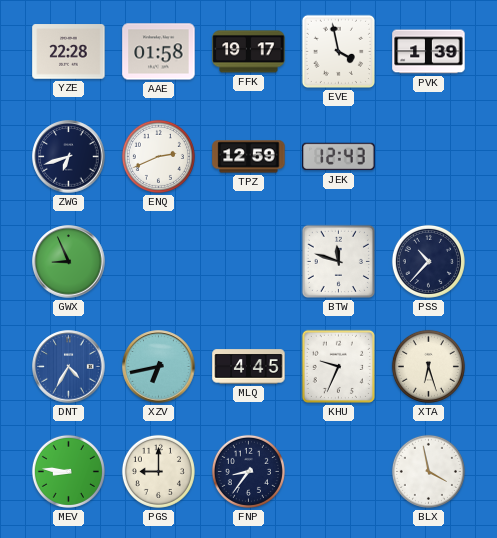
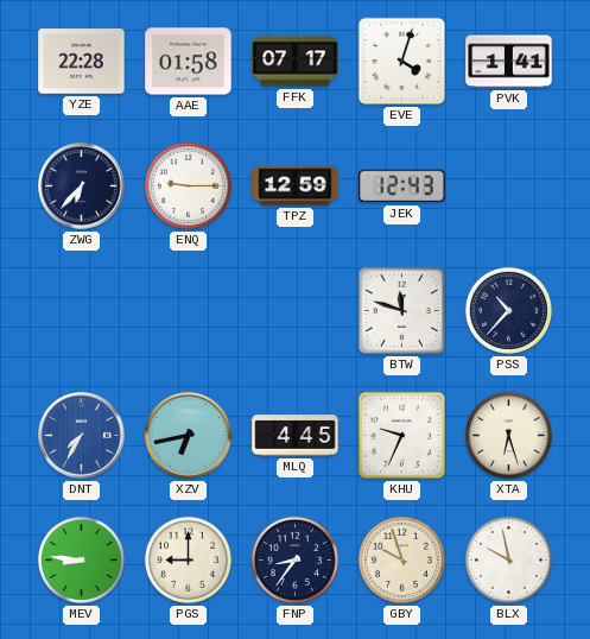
FFK: 19:17 -> 07:17 (296, 62)
EVE: 3:58 -> 4:03 (401, 61)
PVK: 1:39 -> 1:41 (509, 62)
ZWG: 6:42 -> 6:37 (82, 186)
ENQ: 2:41 -> 9:15 (188, 185)
GWX: 8:56 -> none (69, 262)
DNT: 4:35 -> 7:35 (82, 436)
GBY: none -> 9:57 (401, 559)
BLX: 3:58 -> 9:58 (508, 559)
